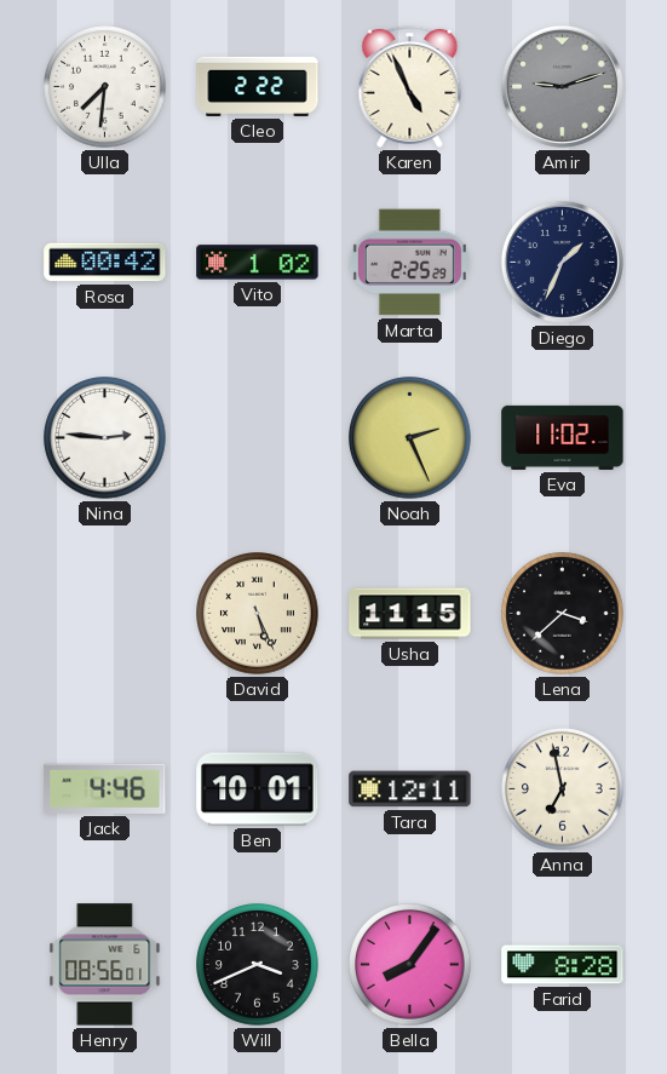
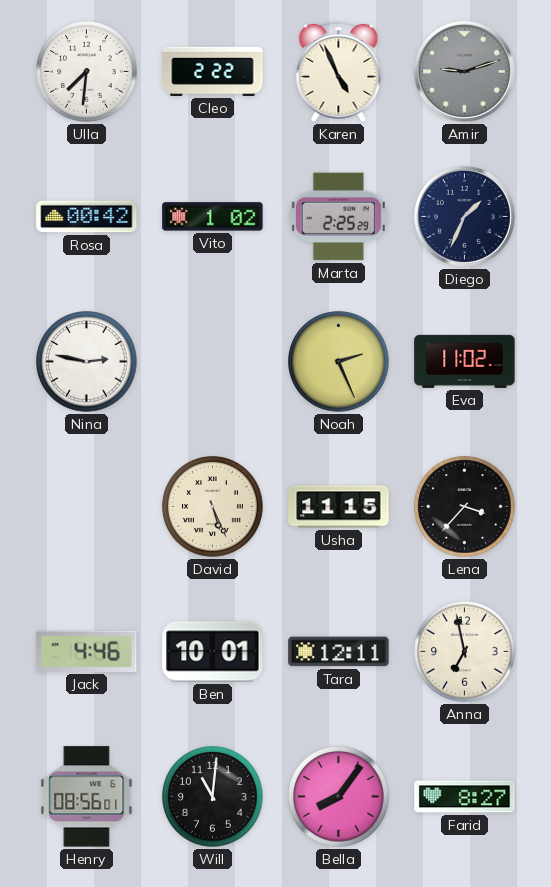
Nina: 2:46 -> 2:47 (87, 362)
Lena: 3:38 -> 3:37 (465, 507)
Will: 3:41 -> 11:01 (213, 797)
Farid: 8:28 -> 8:27 (465, 797)
